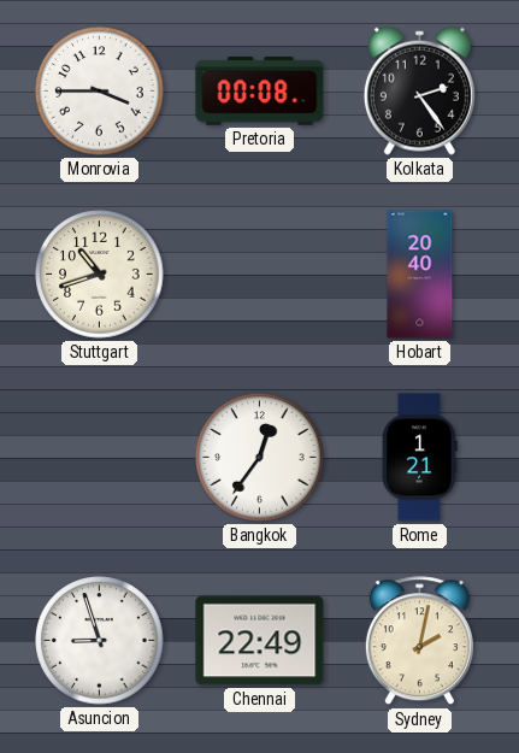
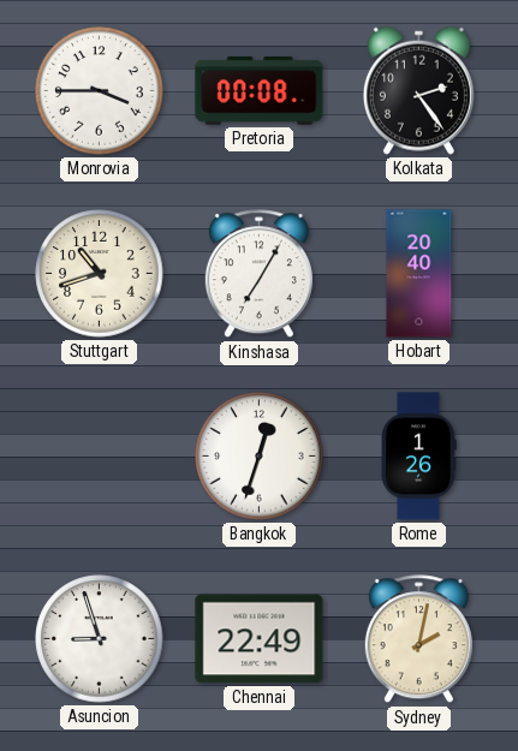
Kinshasa: none -> 7:05 (258, 274)
Bangkok: 12:36 -> 12:33 (260, 457)
Rome: 1:21 -> 1:26 (418, 457)
